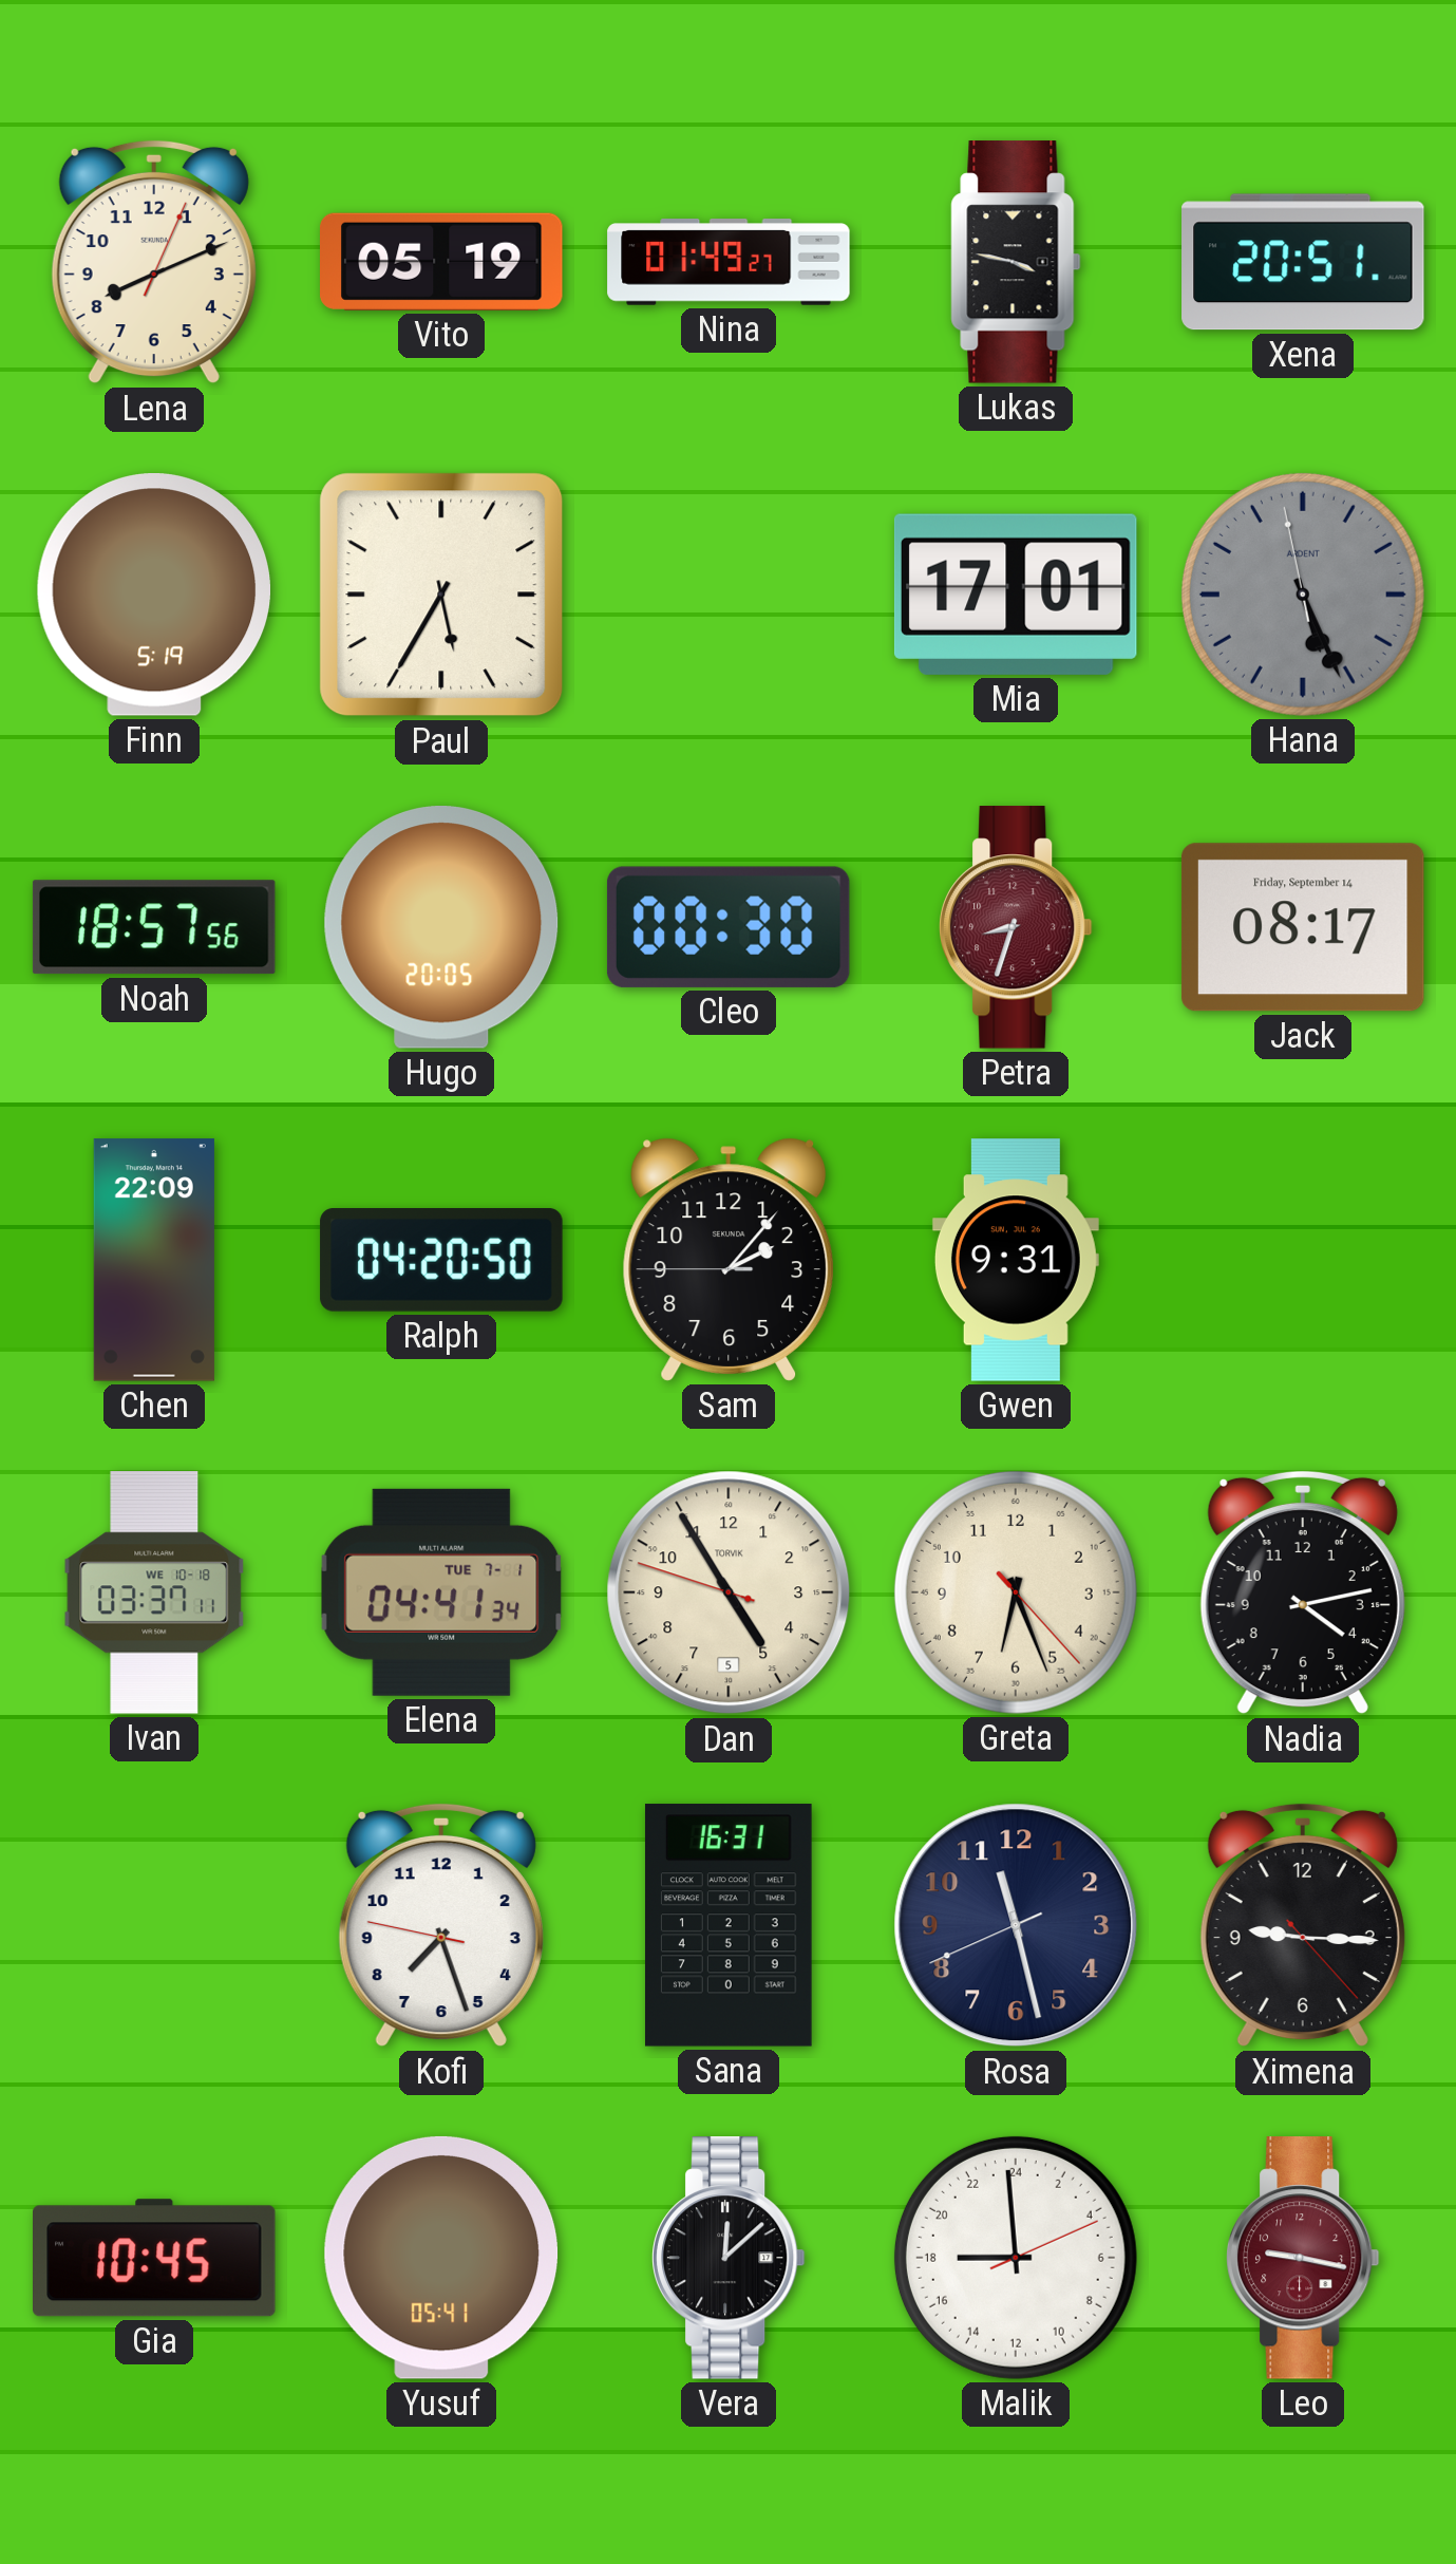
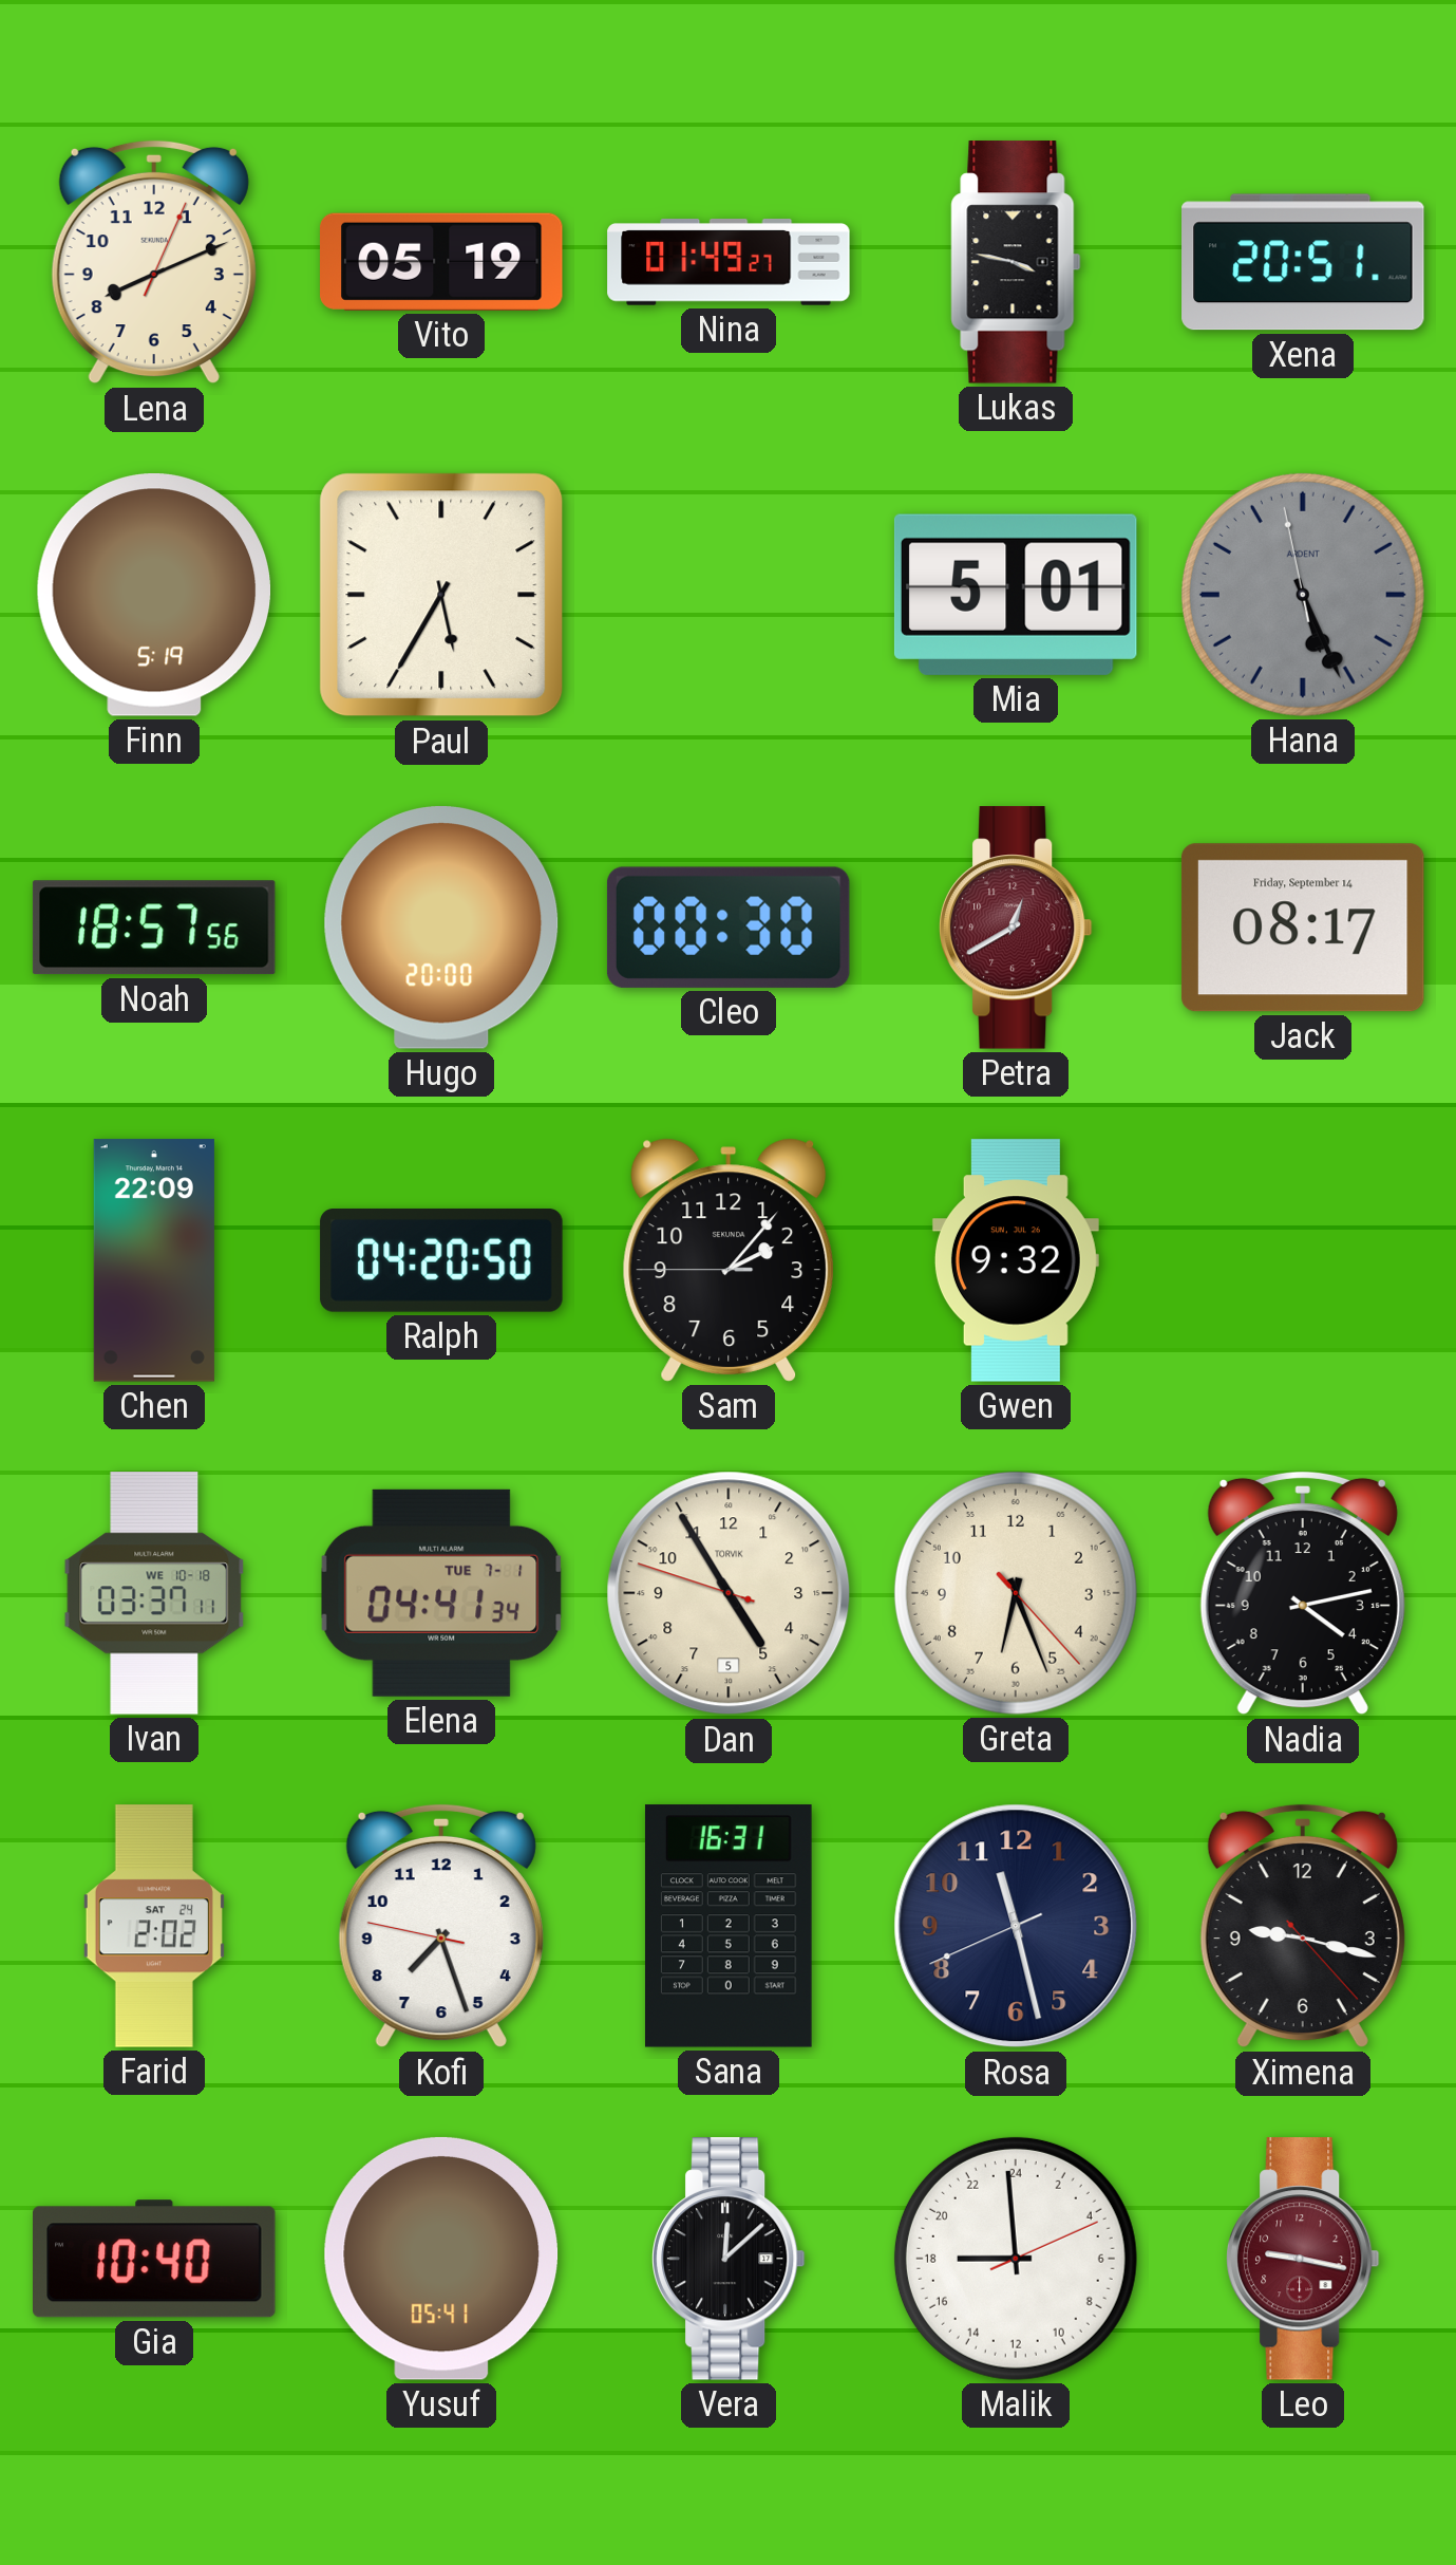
Mia: 17:01 -> 5:01 (1016, 595)
Hugo: 20:05 -> 20:00 (441, 928)
Petra: 8:33 -> 12:40 (1017, 928)
Gwen: 9:31 -> 9:32 (1016, 1260)
Farid: none -> 2:02 (154, 1926)
Ximena: 9:15 -> 9:17 (1303, 1926)
Gia: 10:45 -> 10:40 (155, 2259)
